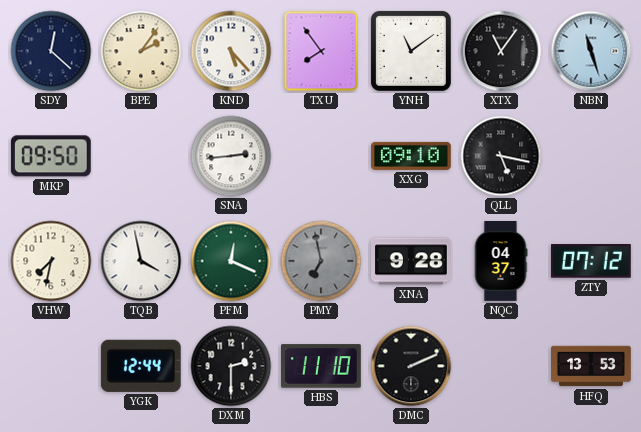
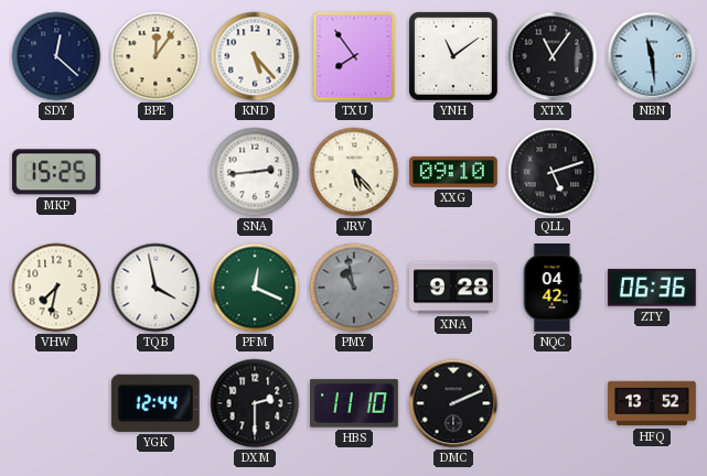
BPE: 2:06 -> 12:06 (156, 56)
NBN: 11:27 -> 11:29 (652, 56)
MKP: 09:50 -> 15:25 (56, 172)
JRV: none -> 5:23 (354, 172)
QLL: 5:17 -> 5:12 (553, 172)
PMY: 6:58 -> 10:58 (354, 288)
NQC: 04:37 -> 04:42 (553, 289)
ZTY: 07:12 -> 06:36 (652, 288)
HFQ: 13:53 -> 13:52 (652, 403)
